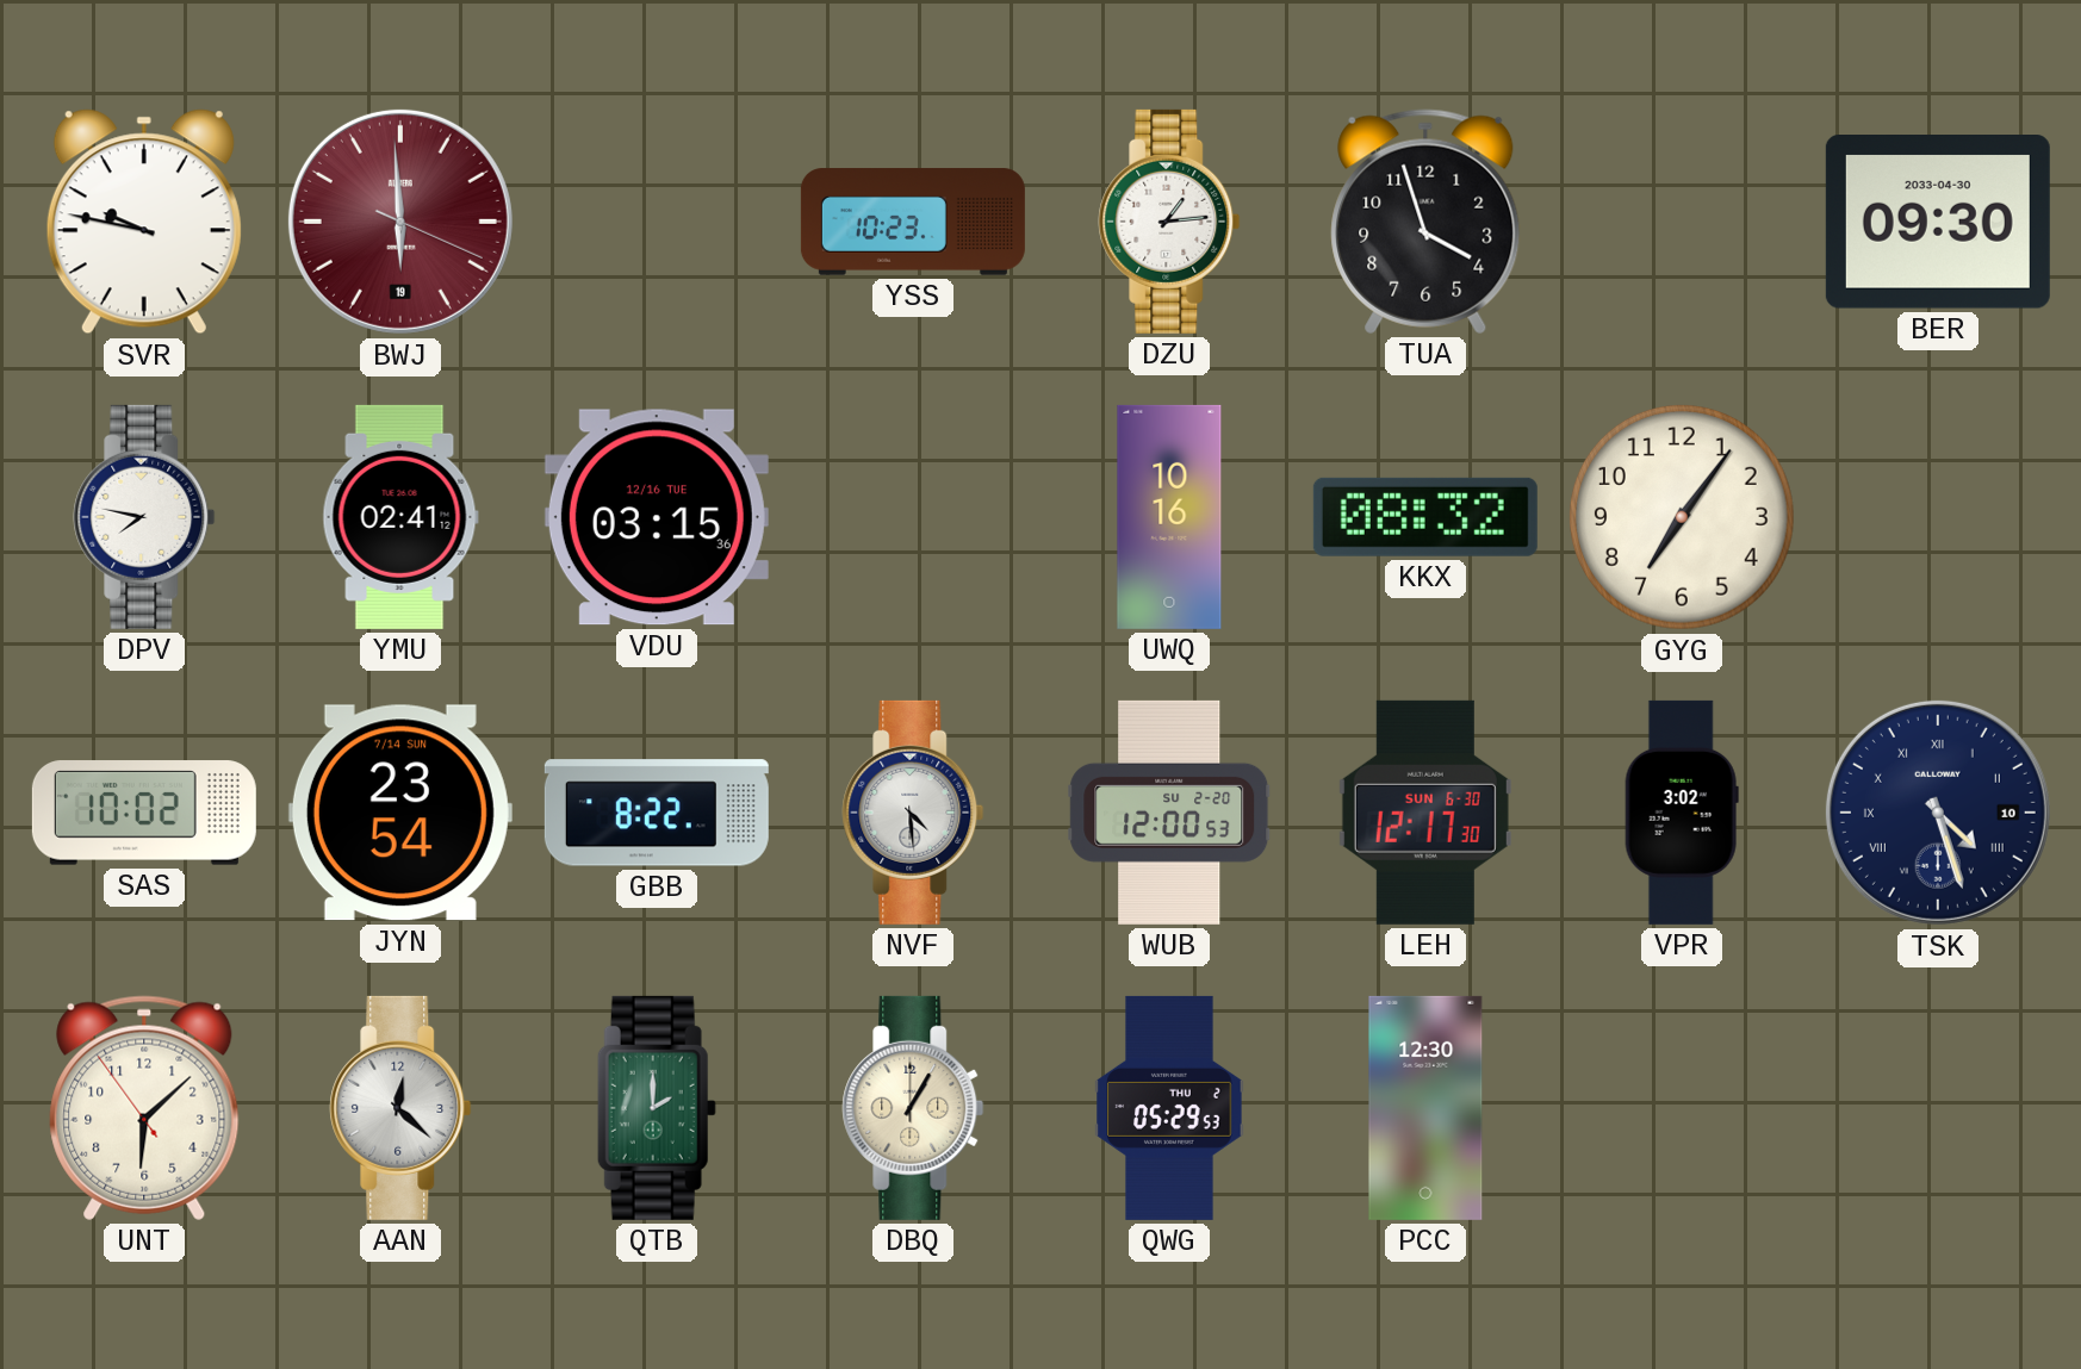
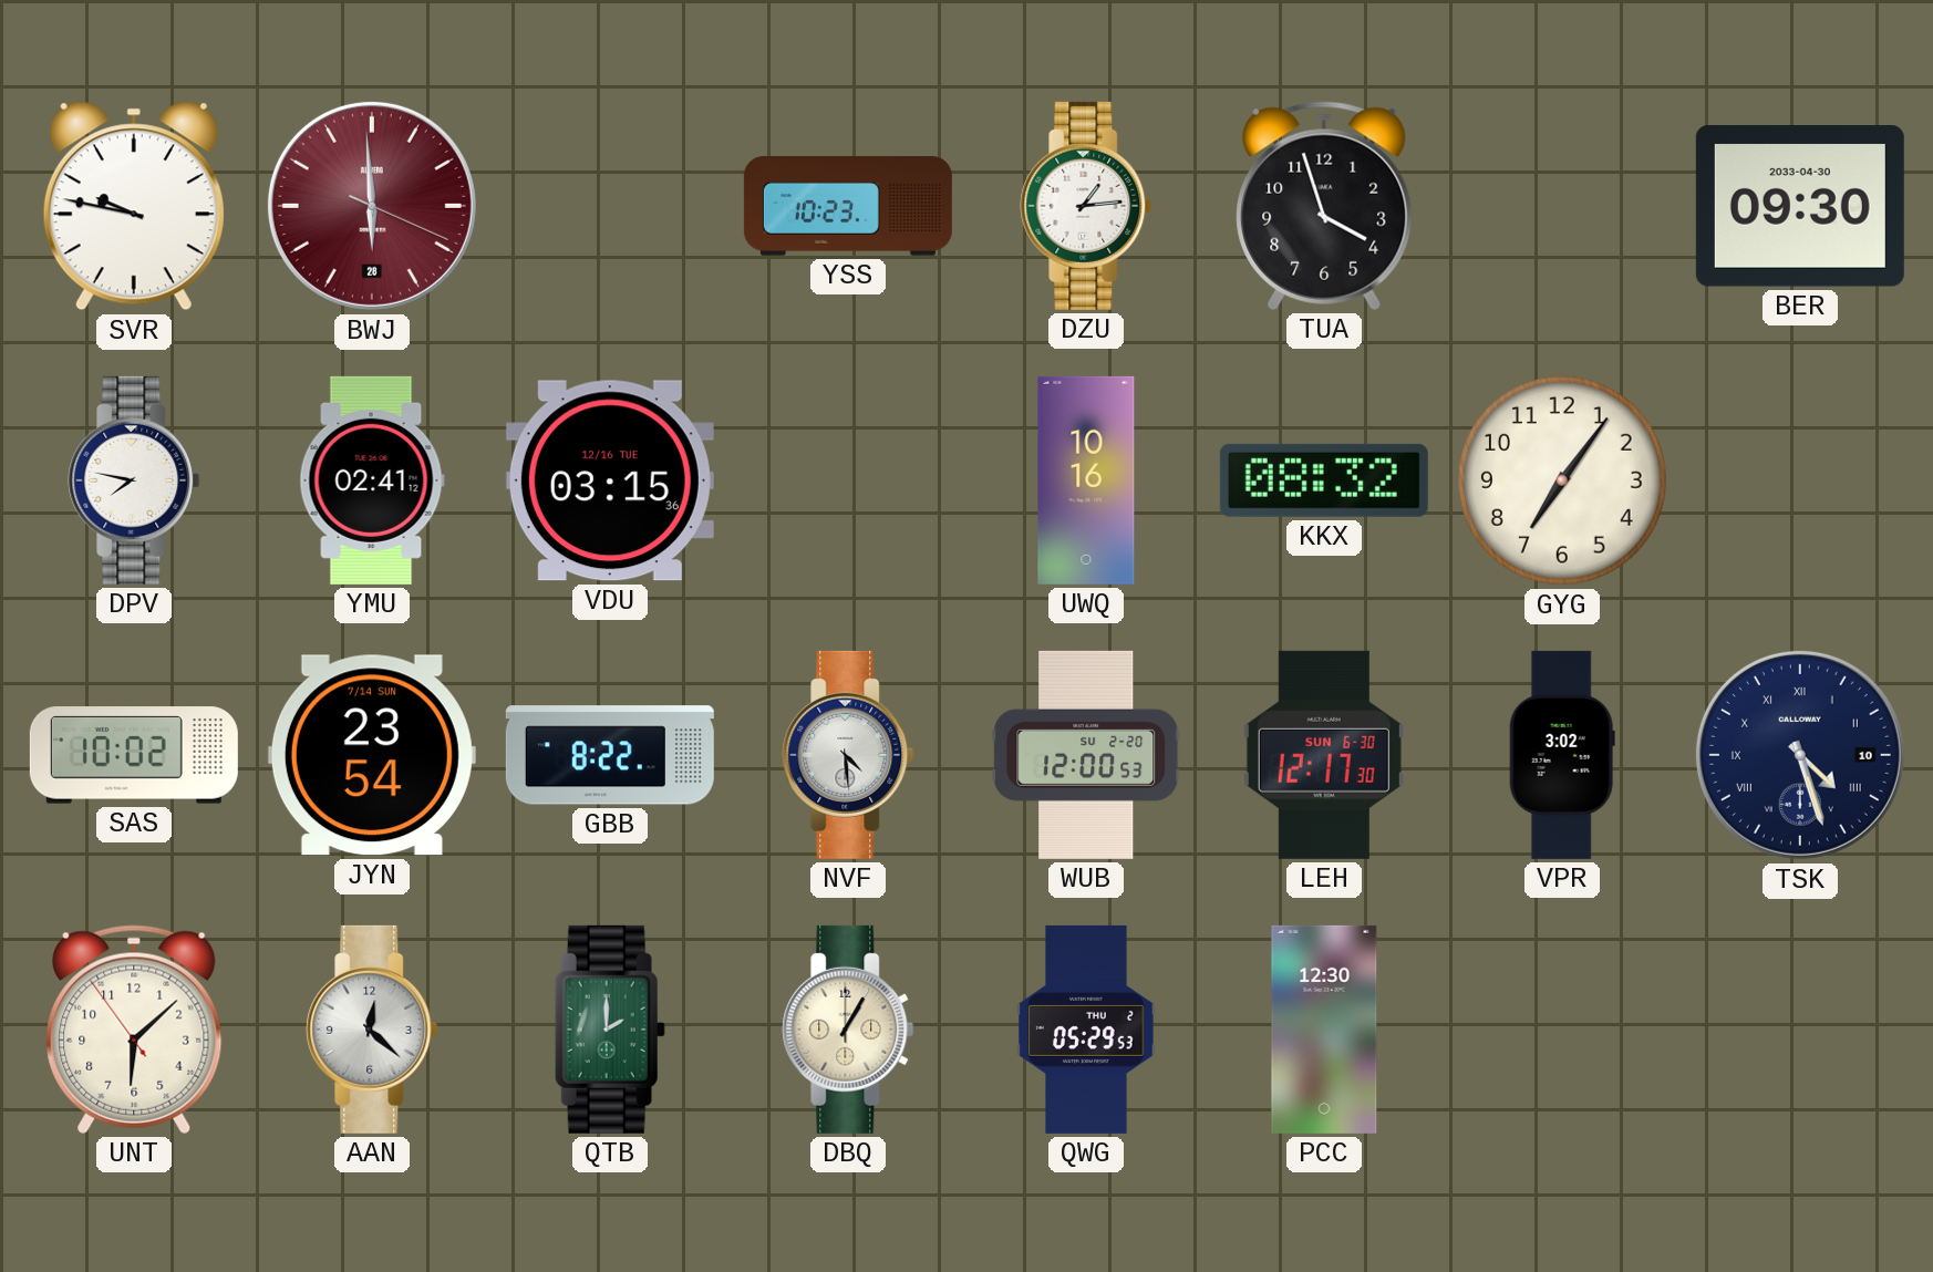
BWJ date: 19 -> 28 (372, 206)
